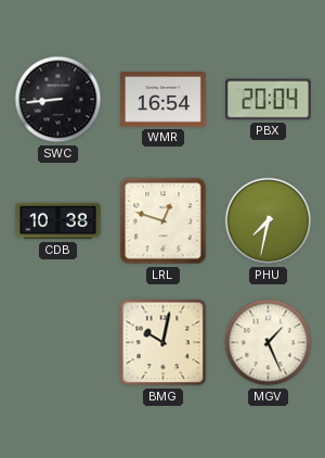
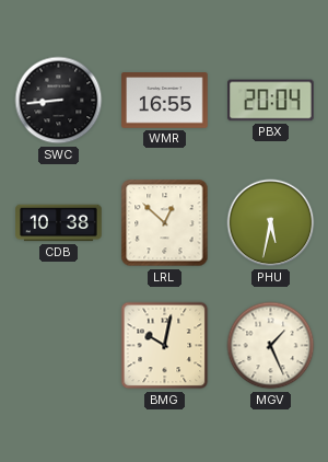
WMR: 16:54 -> 16:55 (165, 101)
LRL: 12:48 -> 12:52 (165, 223)
PHU: 7:32 -> 5:32 (271, 223)
